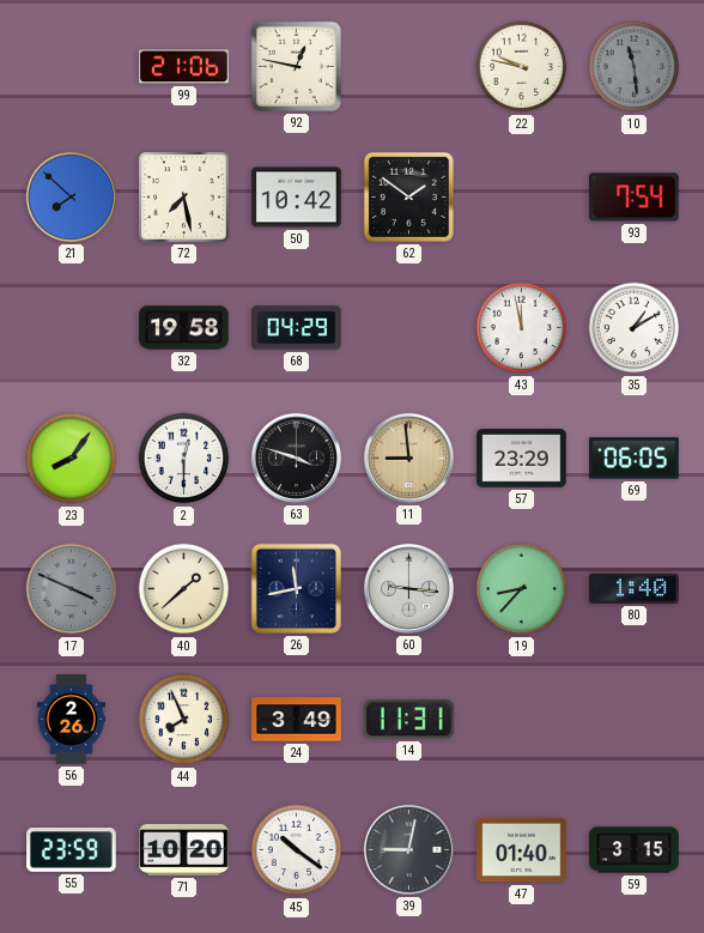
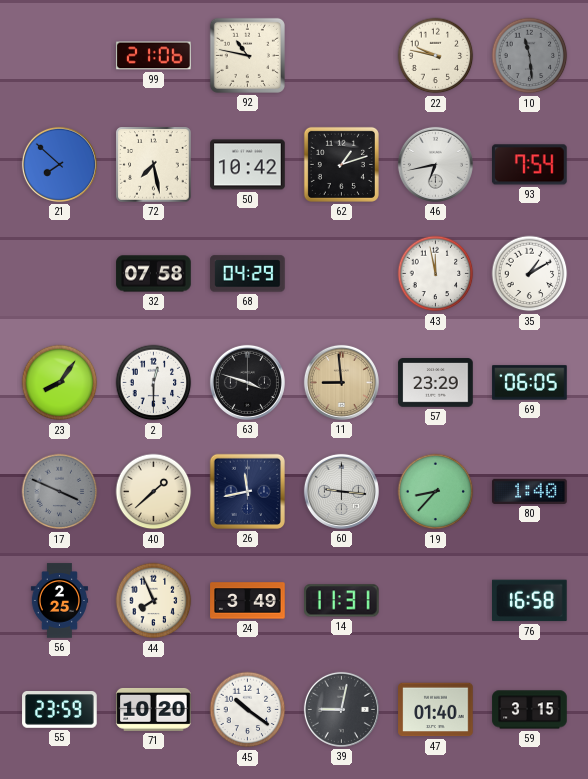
92: 12:47 -> 10:47 (247, 55)
62: 1:51 -> 1:12 (341, 164)
46: none -> 6:43 (435, 164)
32: 19:58 -> 07:58 (154, 274)
56: 2:26 -> 2:25 (59, 601)
76: none -> 16:58 (530, 601)
